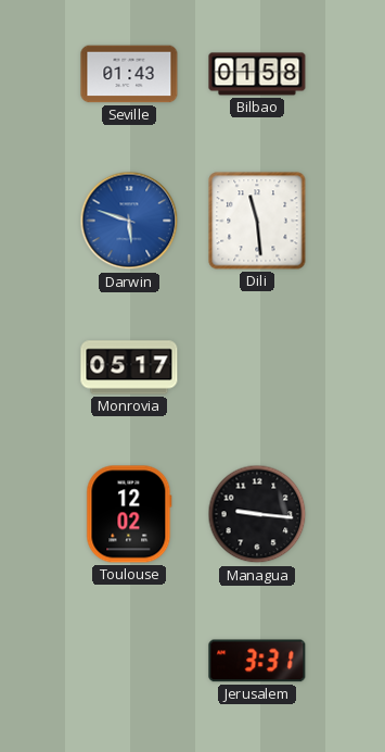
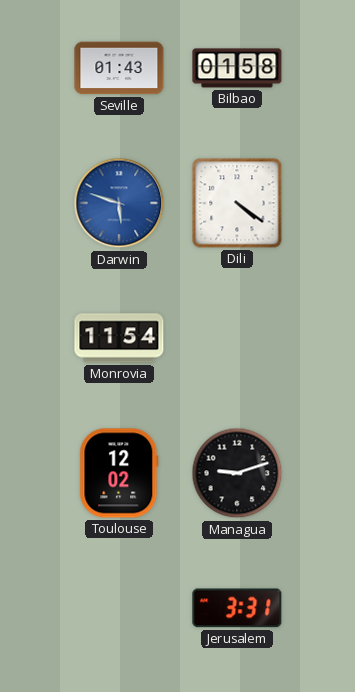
Dili: 11:29 -> 4:21 (237, 203)
Monrovia: 05:17 -> 11:54 (119, 338)
Managua: 9:16 -> 9:12 (237, 473)
